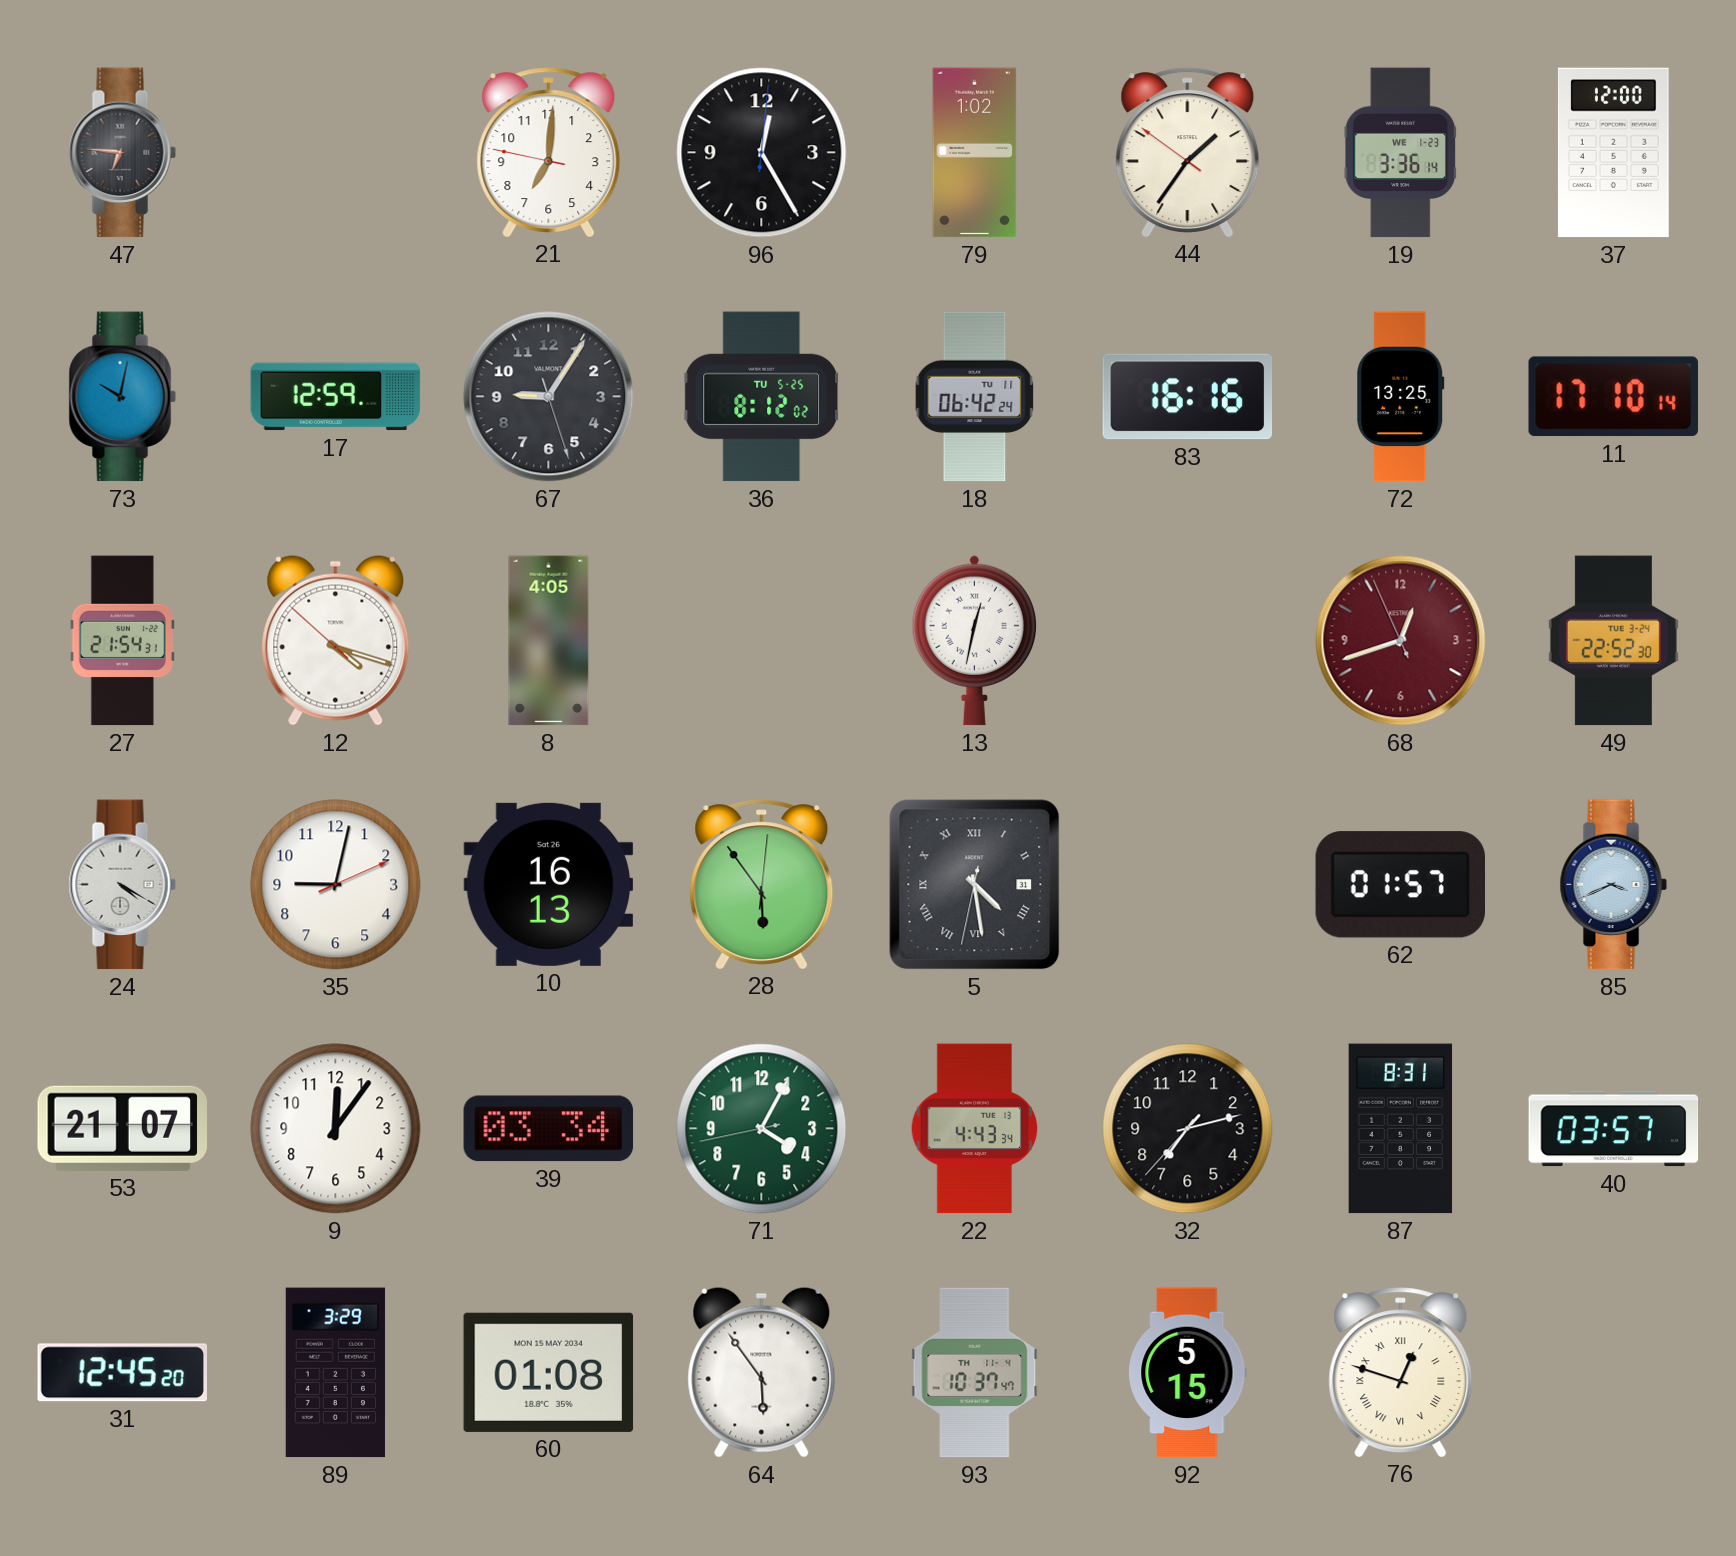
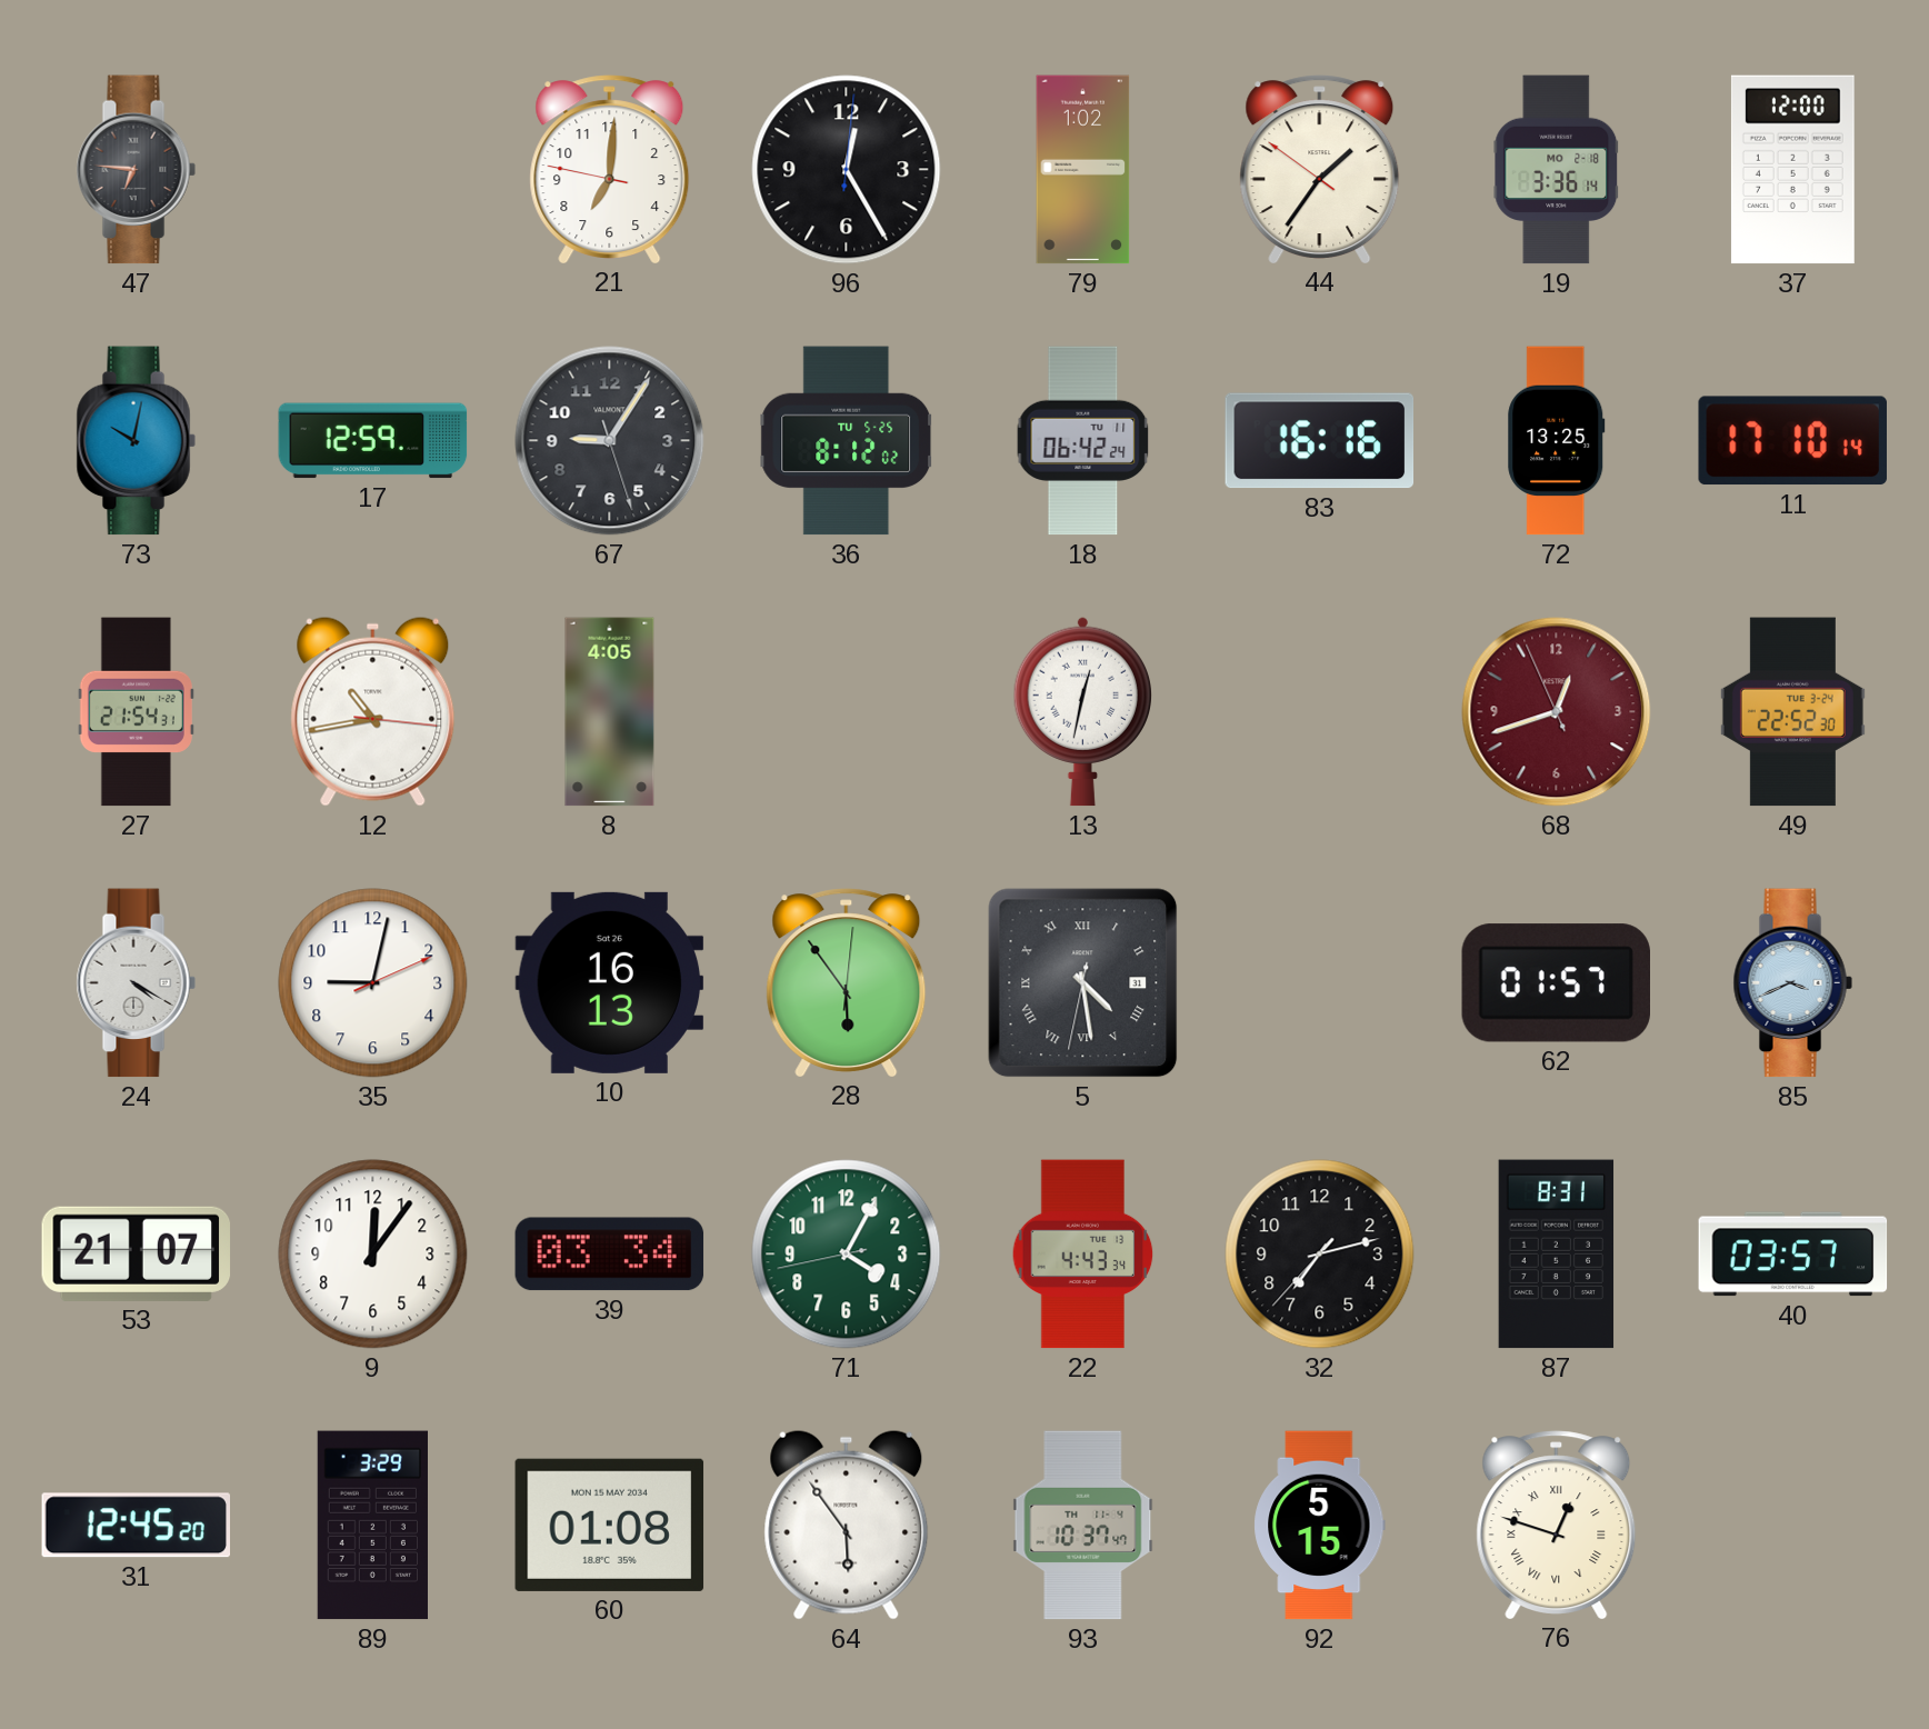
19 date: WE 1-23 -> MO 2-18 (1557, 170)
12: 4:17 -> 10:43 (373, 711)
